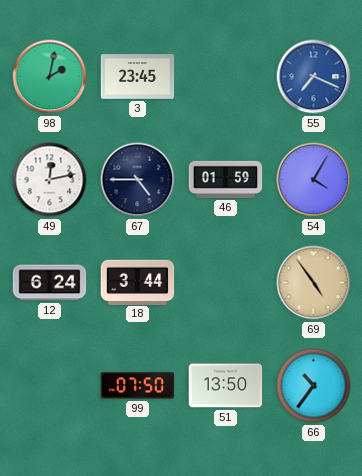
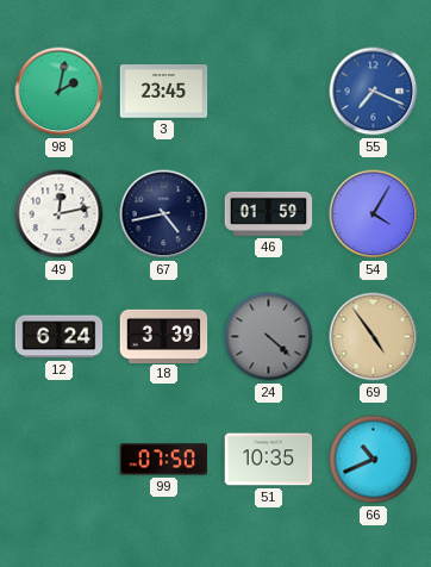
67: 4:45 -> 4:43 (164, 214)
18: 3:44 -> 3:39 (164, 336)
24: none -> 4:22 (269, 337)
51: 13:50 -> 10:35 (269, 460)
66: 10:36 -> 10:41 (374, 460)
